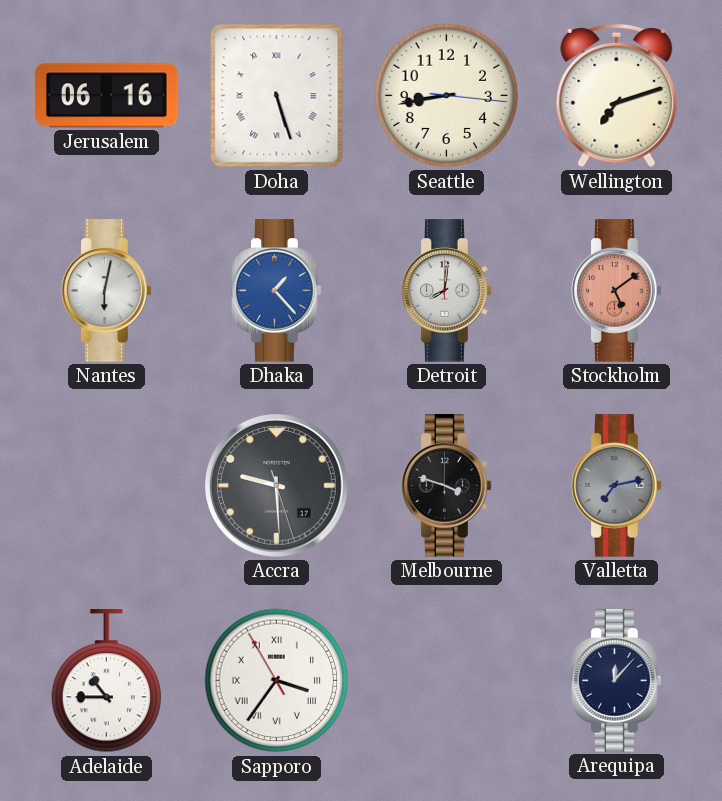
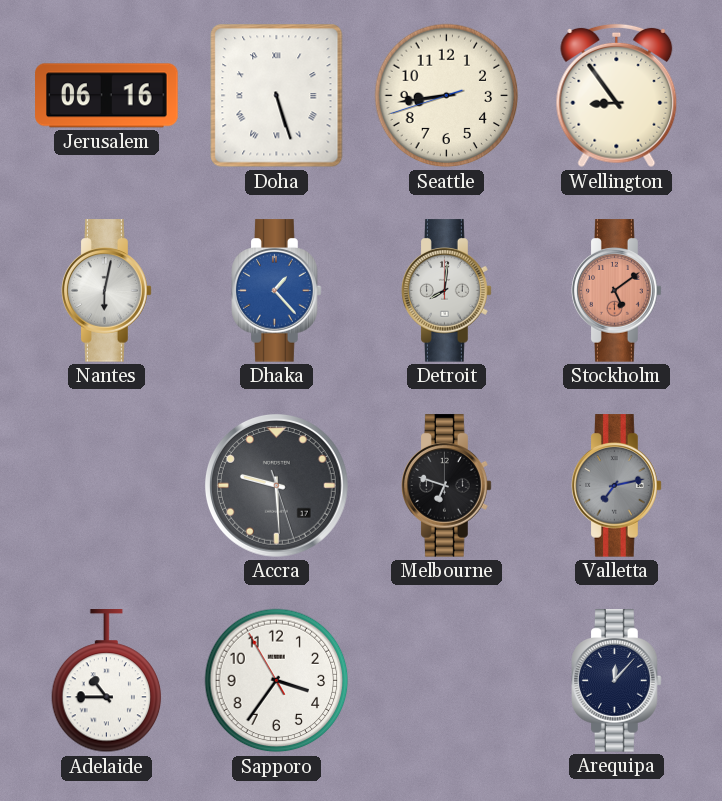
Seattle: 8:43:16 -> 8:43:42 (447, 96)
Wellington: 7:12 -> 8:54 (617, 96)
Melbourne: 3:48 -> 6:48 (447, 486)
Sapporo numerals: Roman -> Arabic (277, 681)
